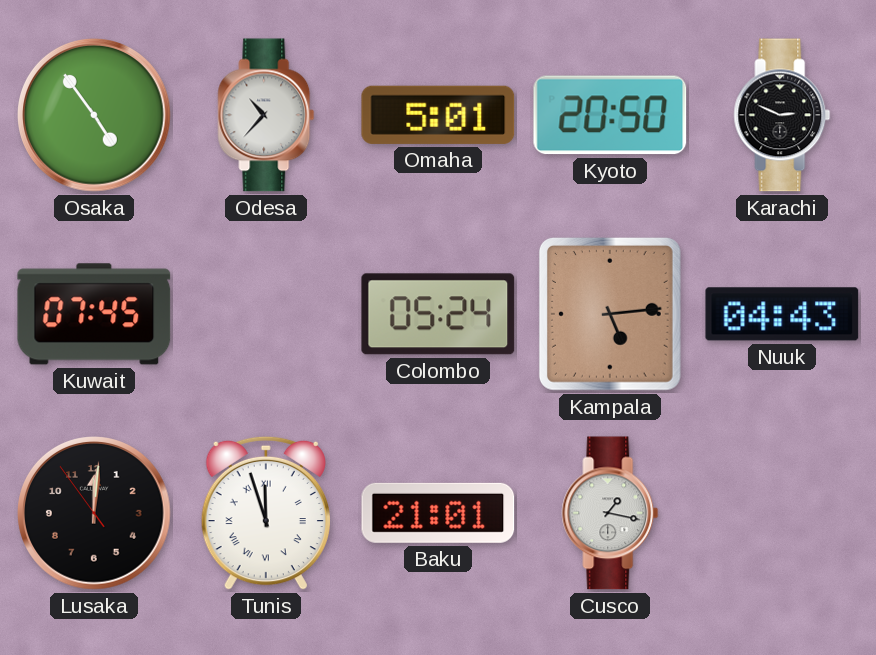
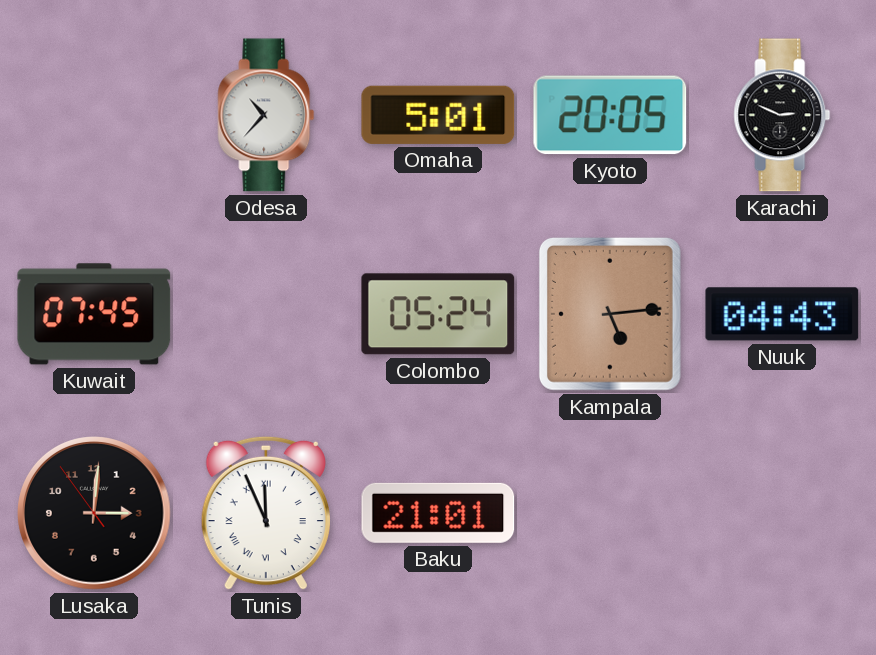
Osaka: 4:54 -> none (95, 116)
Kyoto: 20:50 -> 20:05 (610, 115)
Lusaka: 12:00 -> 3:00 (95, 514)
Tunis: 11:57 -> 11:56 (266, 513)
Cusco: 1:17 -> none (610, 513)
